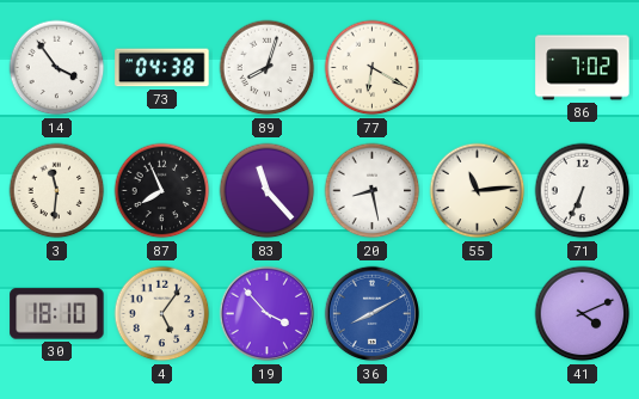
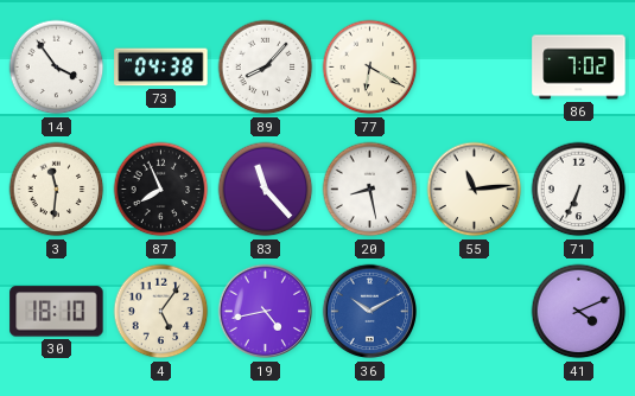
89: 8:03 -> 8:07 (266, 68)
19: 3:53 -> 4:43 (266, 312)
36: 8:10 -> 10:10 (370, 312)
